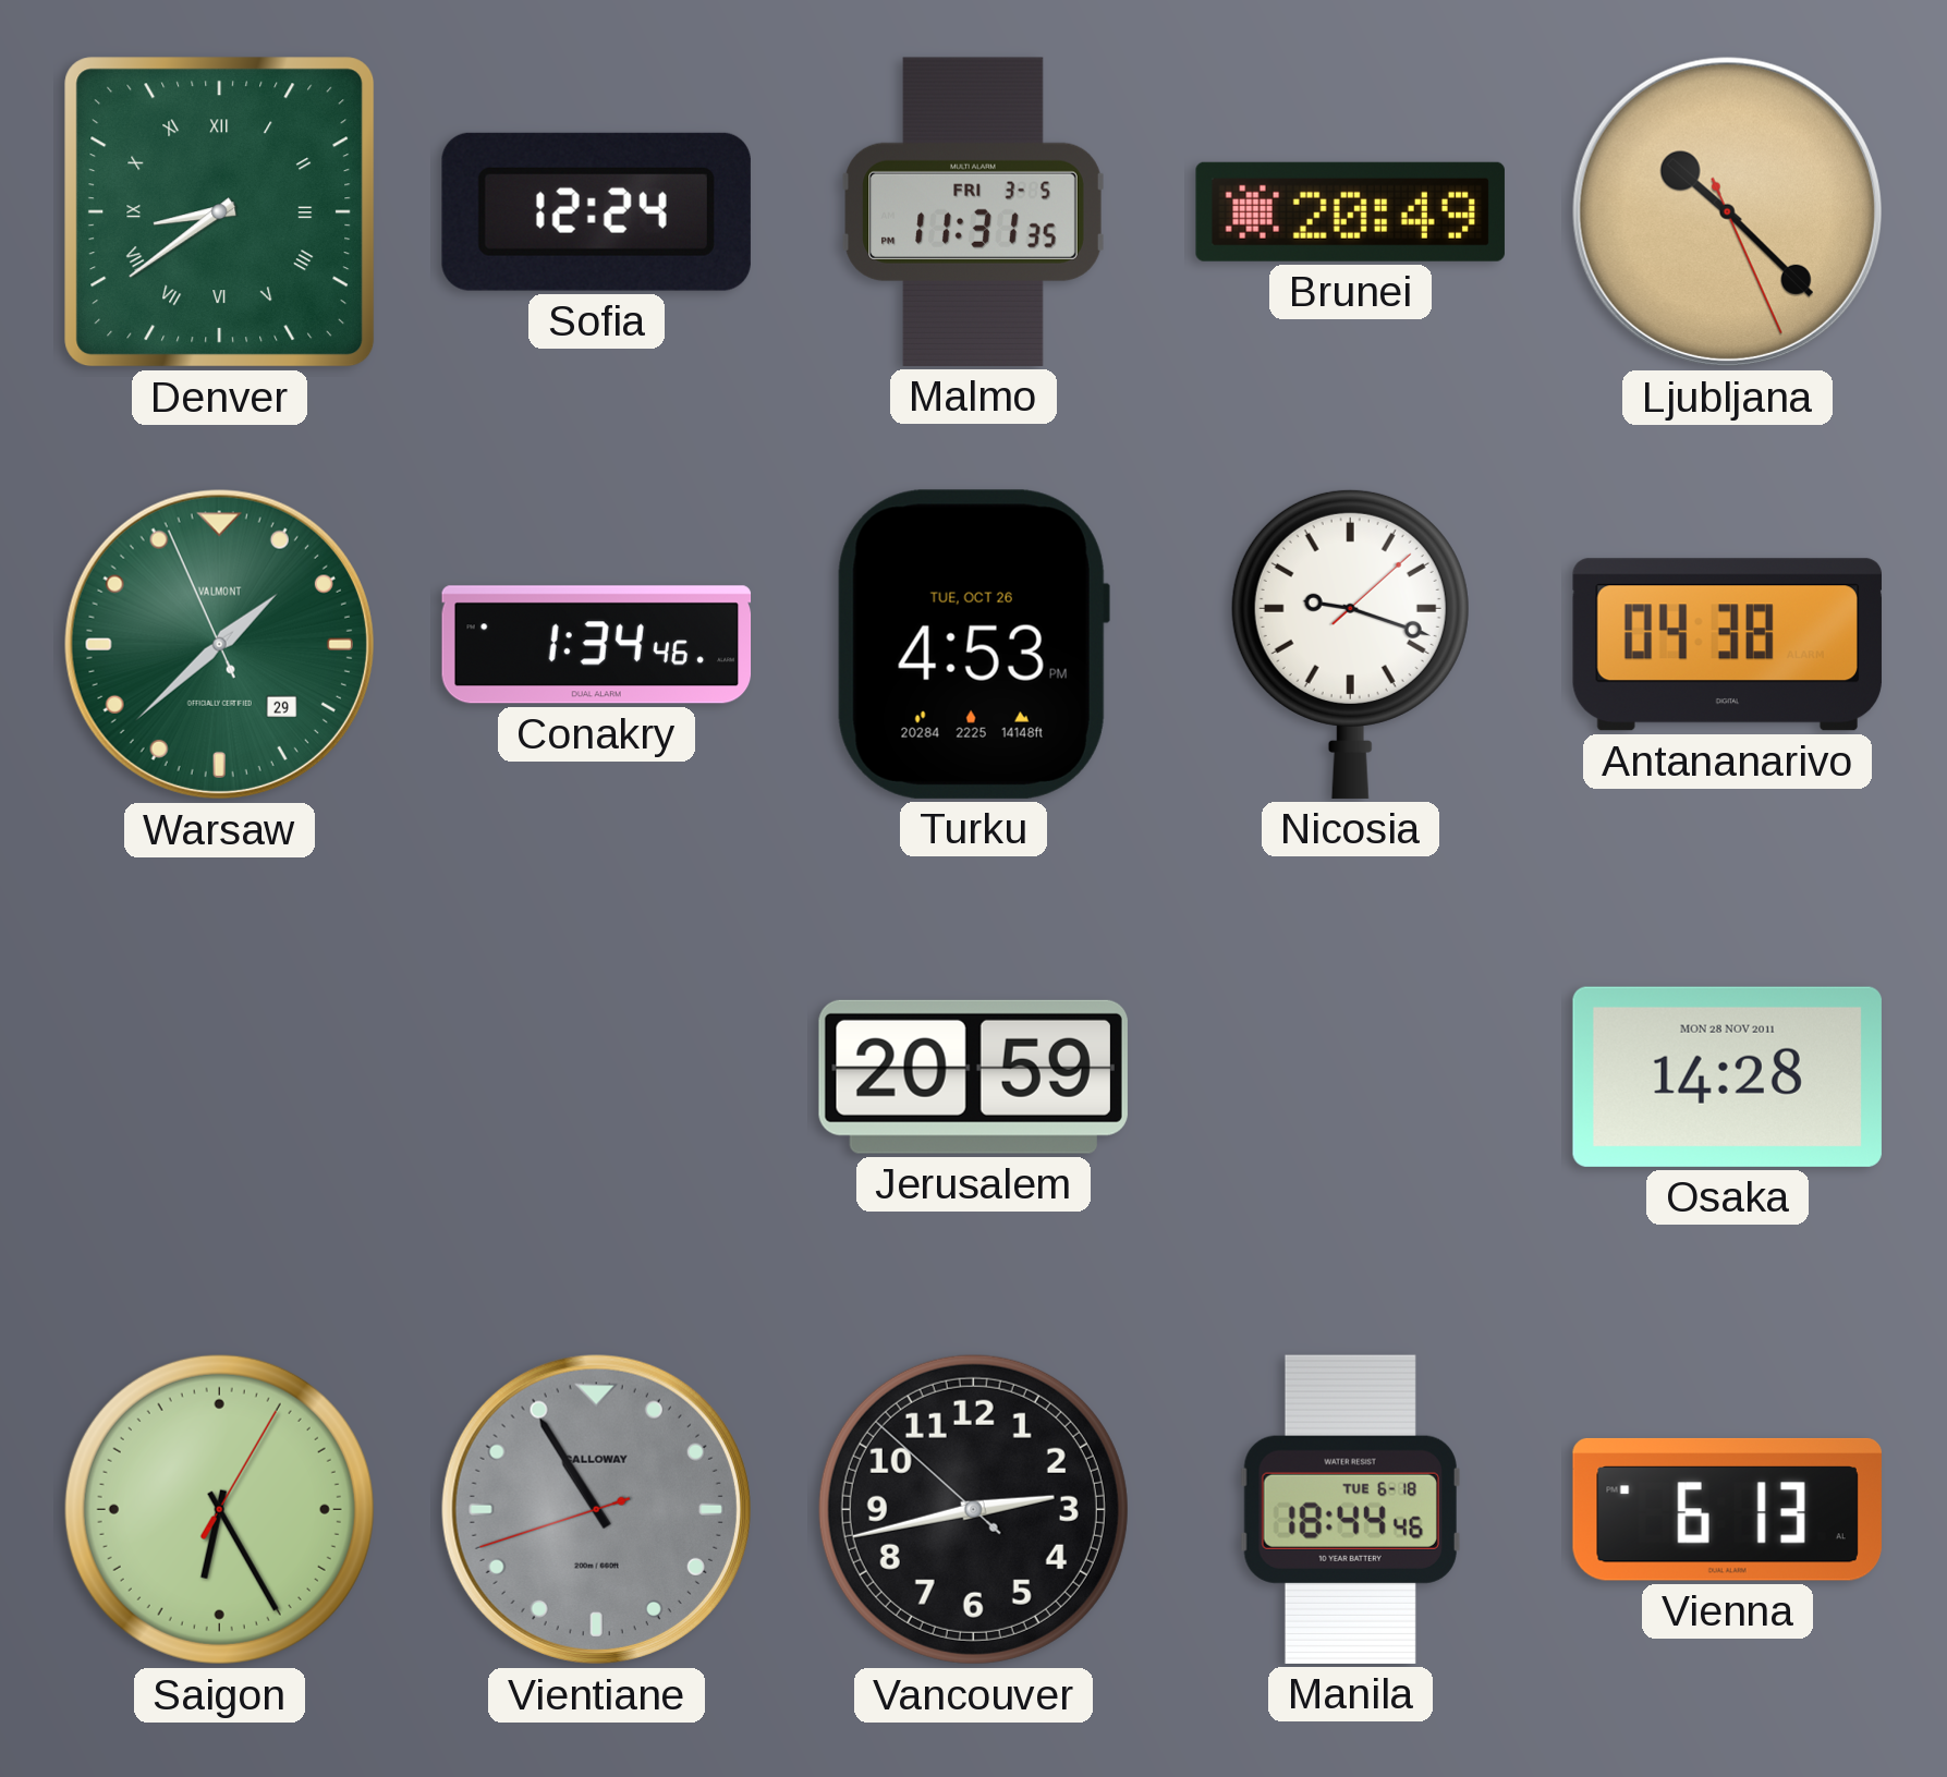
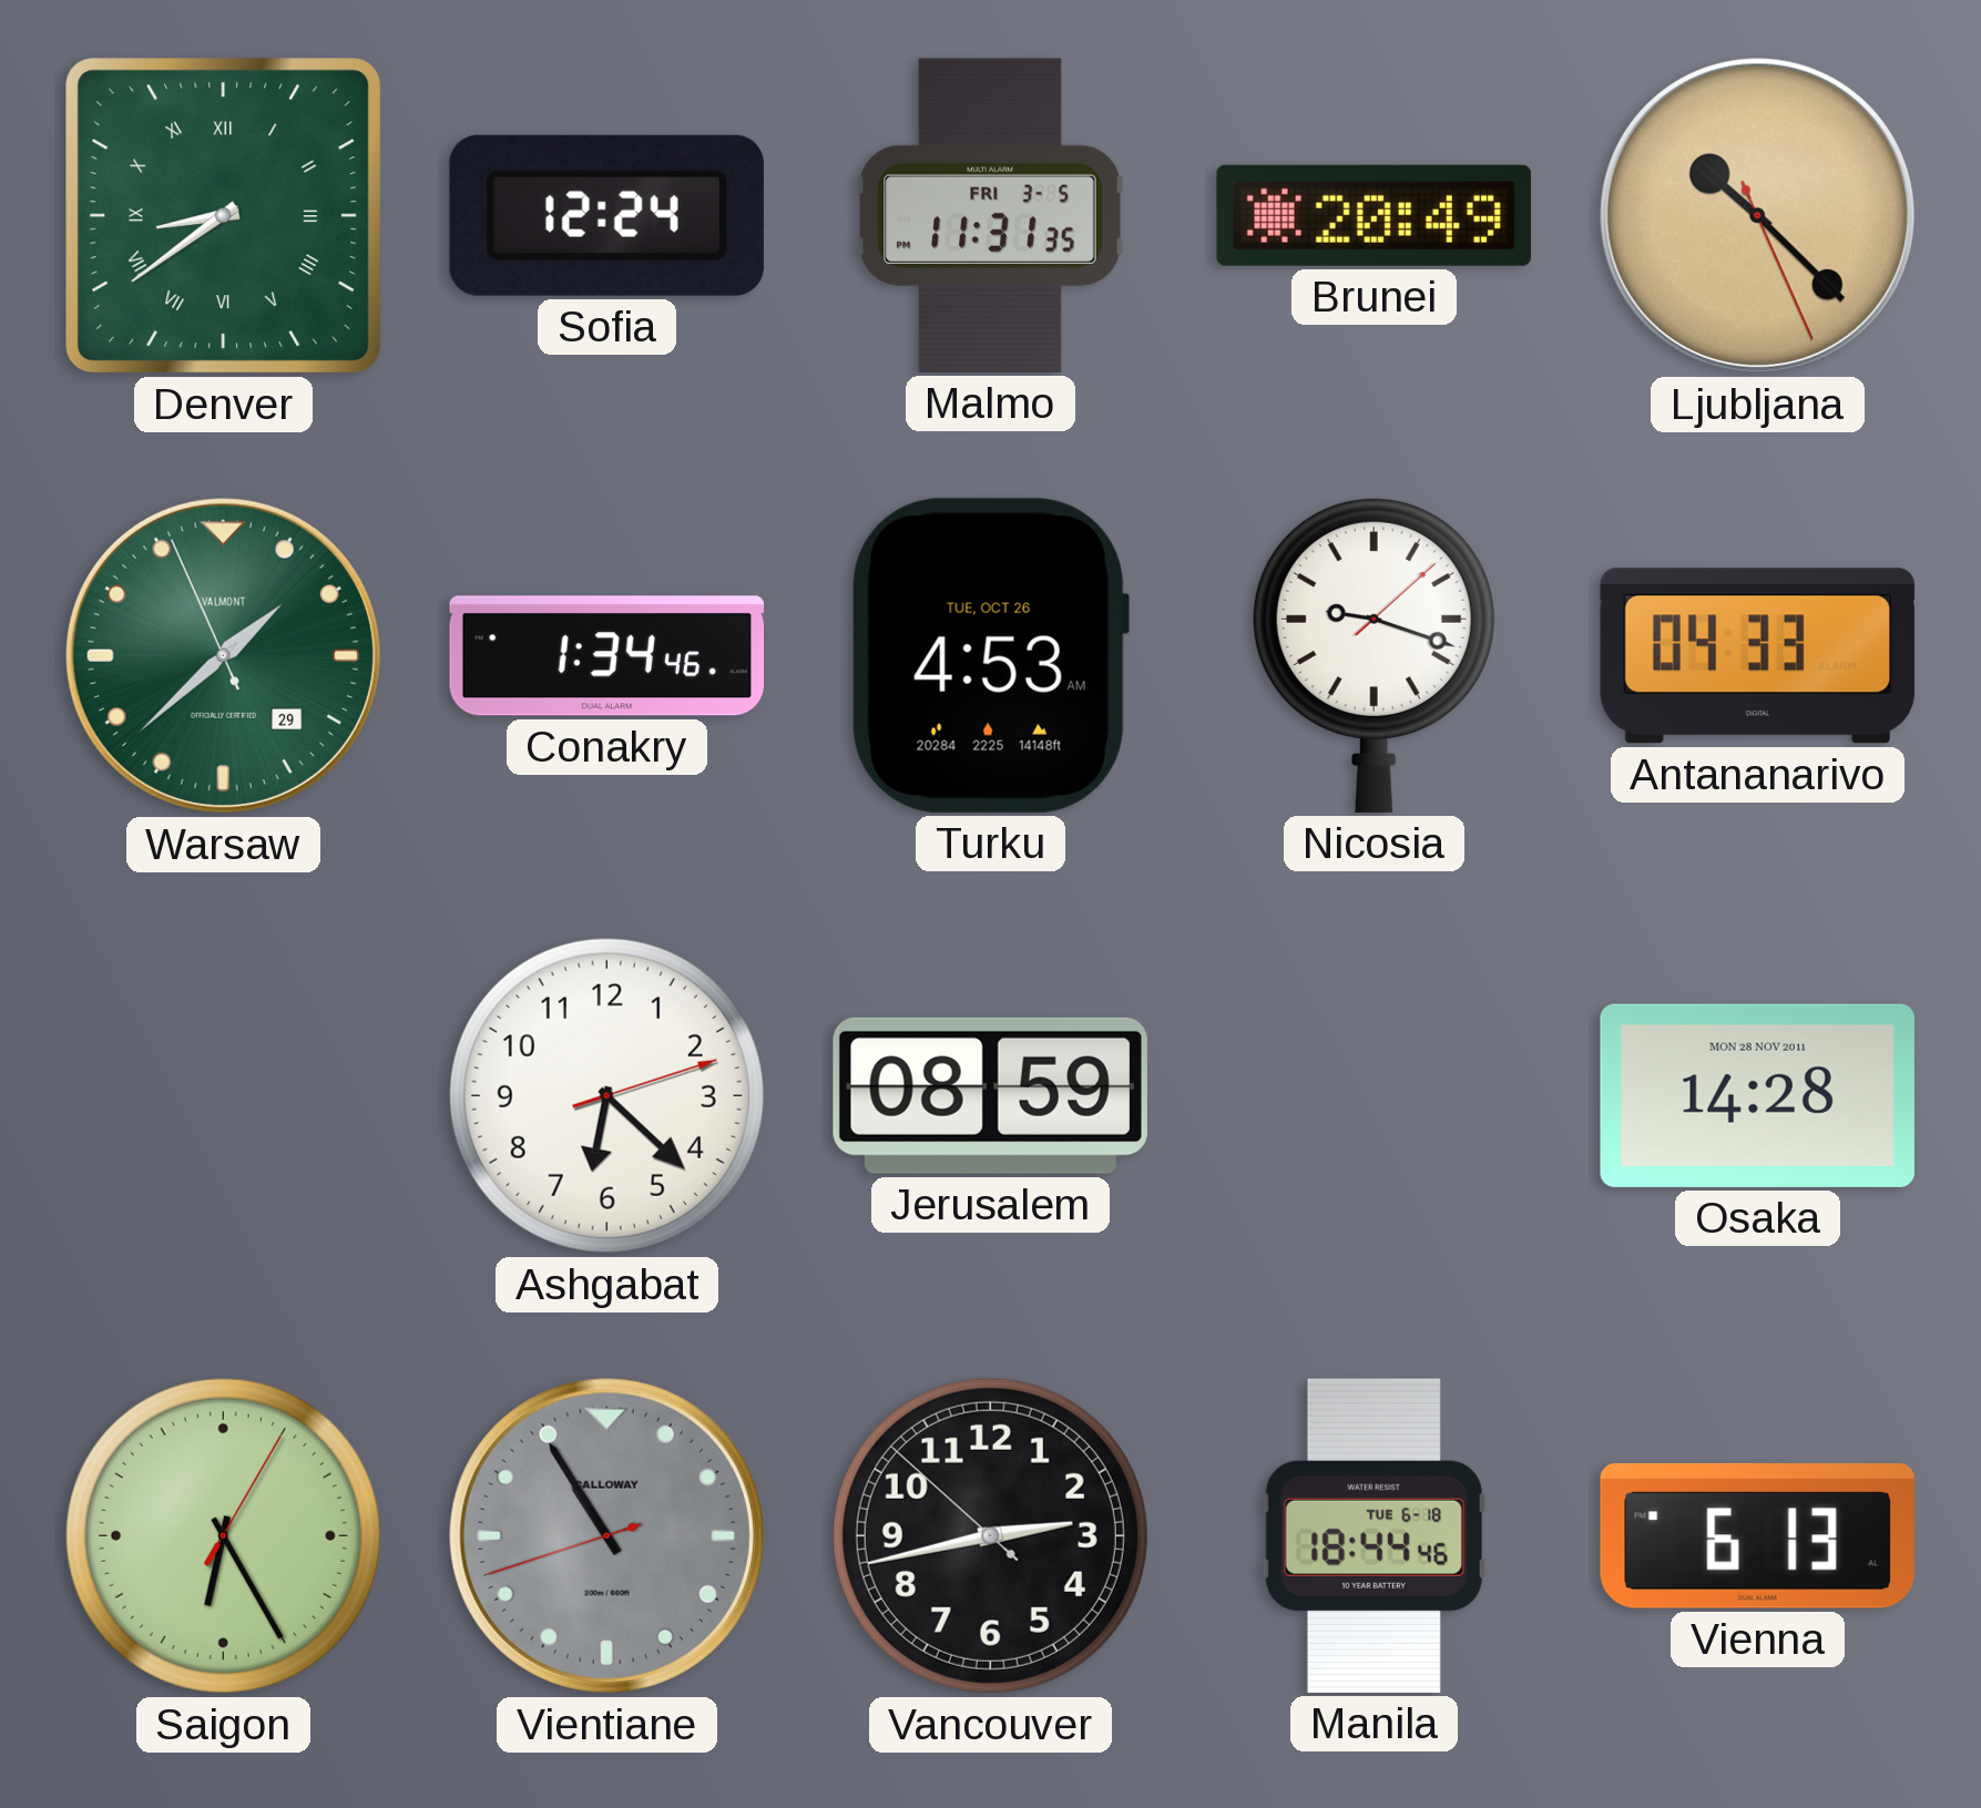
Turku: 4:53 PM -> 4:53 AM (990, 655)
Antananarivo: 04:38 -> 04:33 (1757, 656)
Ashgabat: none -> 6:22 (606, 1095)
Jerusalem: 20:59 -> 08:59 (990, 1095)
